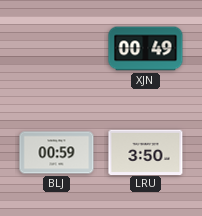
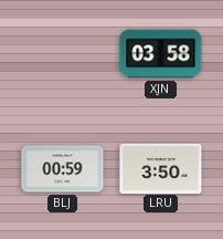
XJN: 00:49 -> 03:58 (161, 54)
